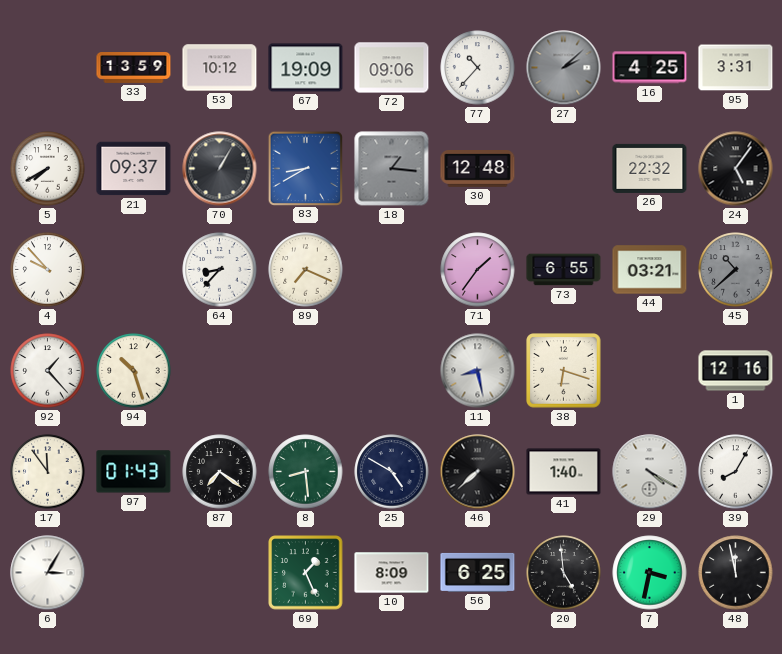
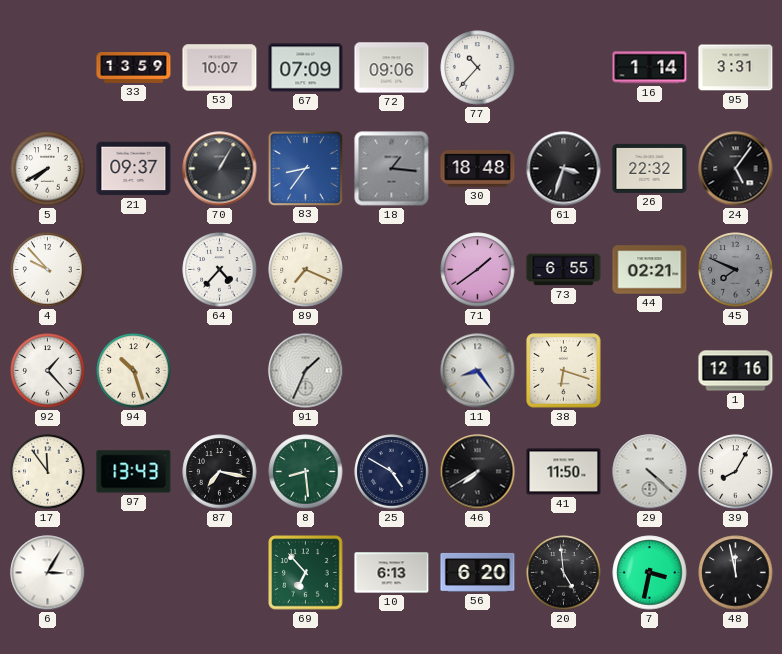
53: 10:12 -> 10:07 (220, 68)
67: 19:09 -> 07:09 (306, 68)
27: 2:08 -> none (564, 68)
16: 4:25 -> 1:14 (650, 68)
83: 8:40 -> 8:36 (305, 168)
30: 12:48 -> 18:48 (478, 169)
61: none -> 3:33 (564, 169)
64: 8:37 -> 4:37 (220, 270)
71: 1:36 -> 1:39 (478, 270)
44: 03:21 -> 02:21 (650, 270)
45: 10:38 -> 7:49 (736, 270)
91: none -> 1:34 (306, 371)
11: 8:28 -> 8:24 (478, 371)
97: 01:43 -> 13:43 (134, 472)
87: 7:21 -> 7:17 (220, 472)
46: 7:38 -> 7:40 (478, 472)
41: 1:40 -> 11:50 (564, 472)
29: 4:20 -> 4:22 (650, 472)
69: 1:26 -> 6:53 (306, 573)
10: 8:09 -> 6:13 (392, 573)
56: 6:25 -> 6:20 (478, 572)
